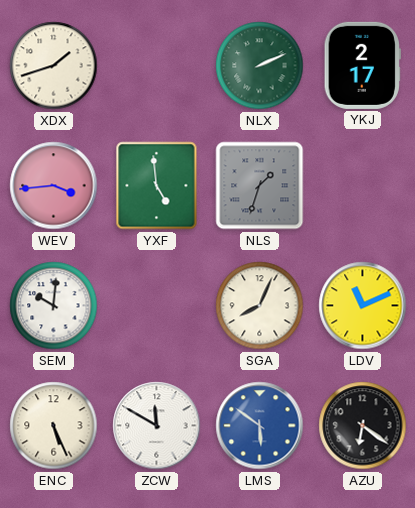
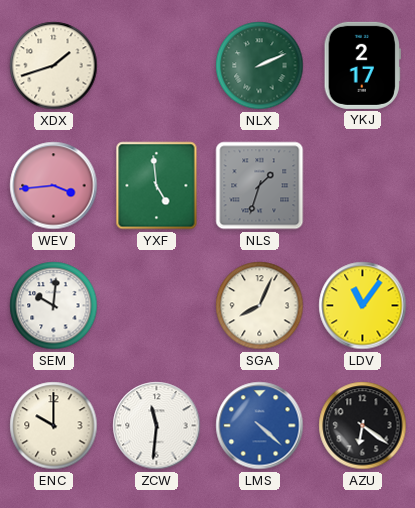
LDV: 11:11 -> 11:06 (363, 306)
ENC: 5:26 -> 10:00 (54, 426)
ZCW: 11:50 -> 11:31 (157, 426)
LMS: 5:51 -> 4:22 (260, 426)
